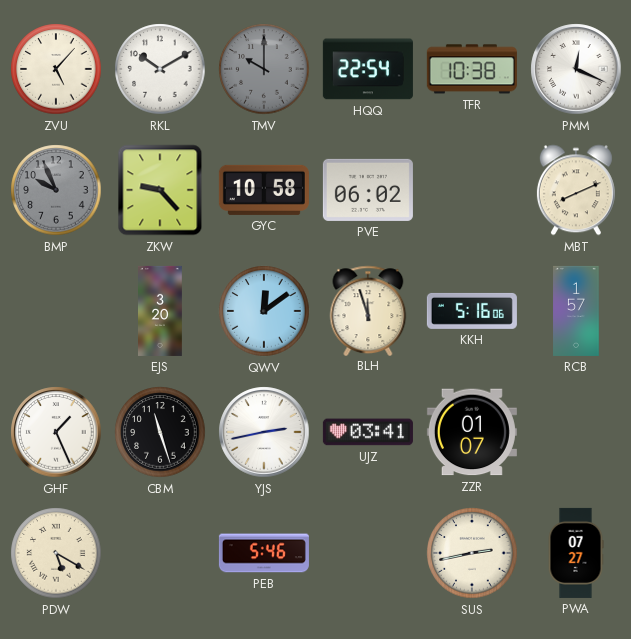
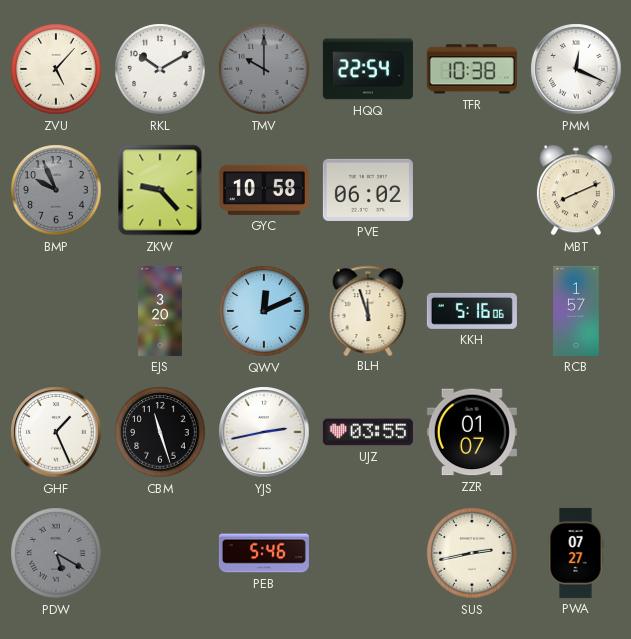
QWV: 12:09 -> 12:11 (264, 311)
UJZ: 03:41 -> 03:55 (368, 432)
PDW dial: cream -> grey (56, 553)
